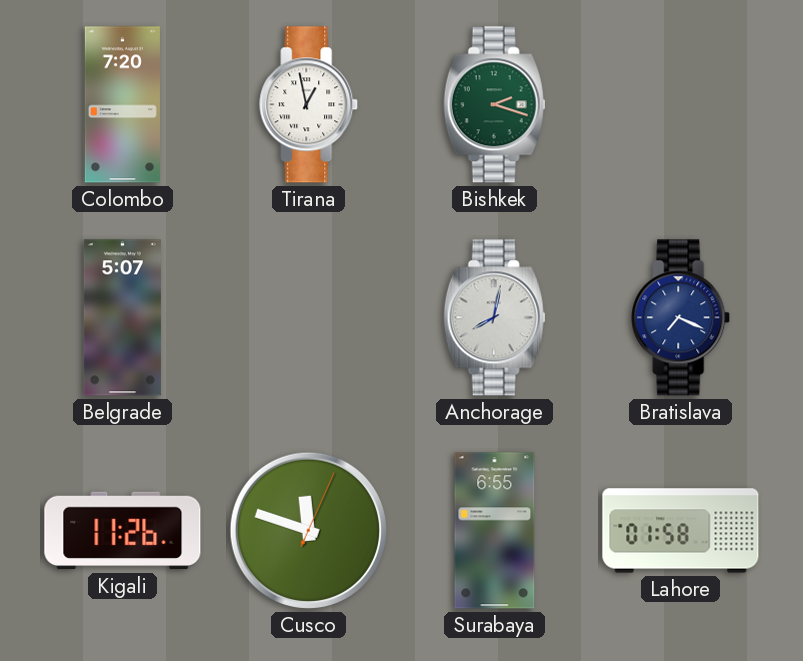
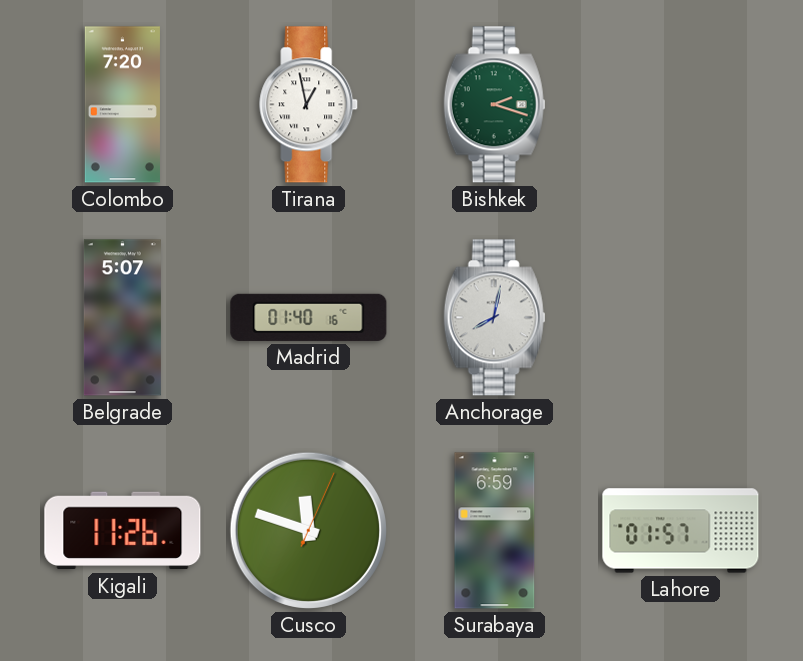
Madrid: none -> 01:40 (309, 317)
Bratislava: 7:19 -> none (681, 318)
Surabaya: 6:55 -> 6:59 (495, 531)
Lahore: 01:58 -> 01:57 (681, 531)
